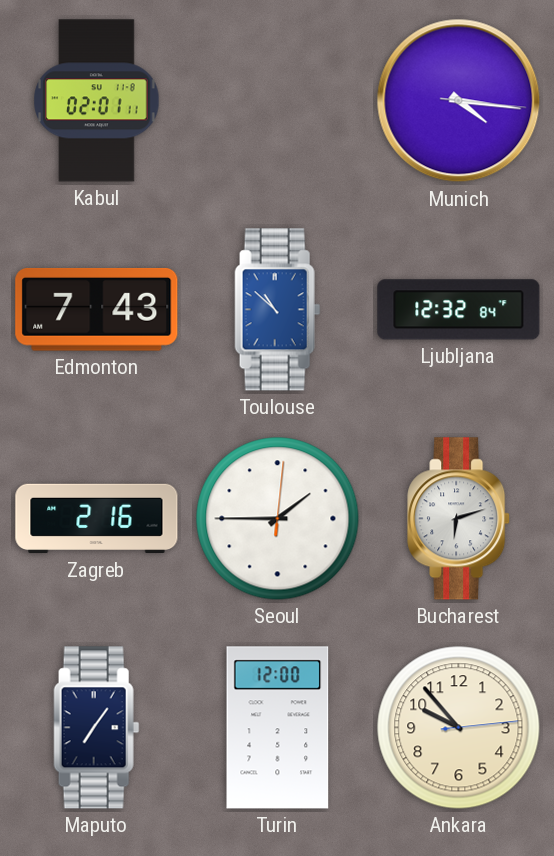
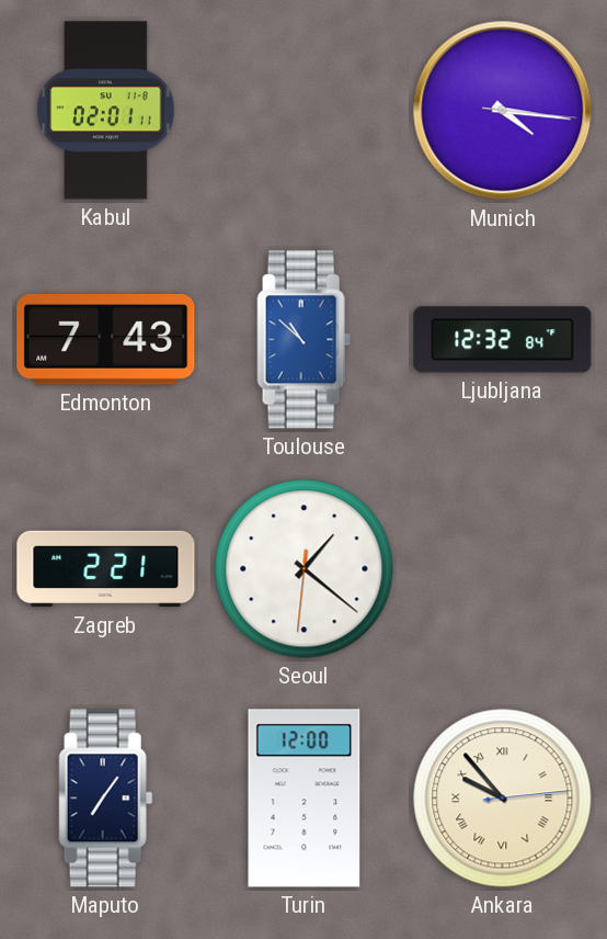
Zagreb: 2:16 -> 2:21 (106, 569)
Seoul: 1:45 -> 1:21 (305, 569)
Bucharest: 6:12 -> none (459, 519)
Ankara numerals: Arabic -> Roman (503, 799)
